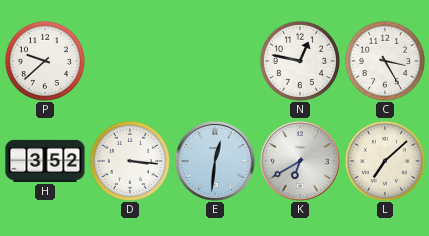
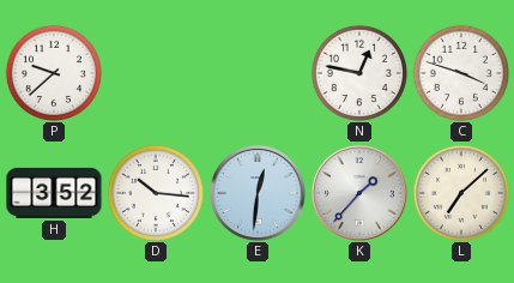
C: 3:25 -> 3:48 (461, 73)
D: 3:16 -> 10:16 (156, 193)
K: 6:40 -> 1:37 (359, 193)
